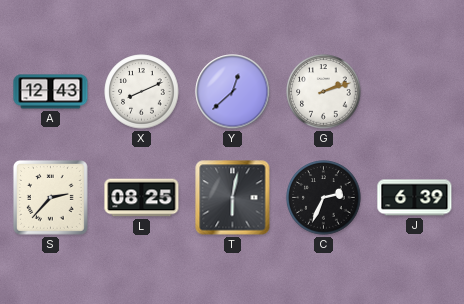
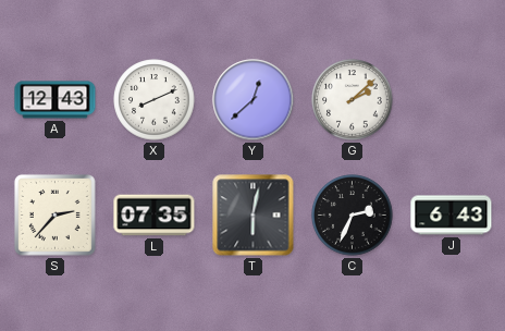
G: 2:12 -> 2:08 (353, 100)
L: 08:25 -> 07:35 (155, 216)
J: 6:39 -> 6:43 (452, 216)
